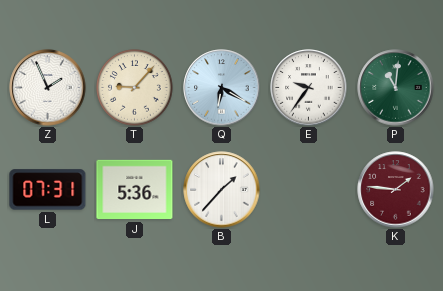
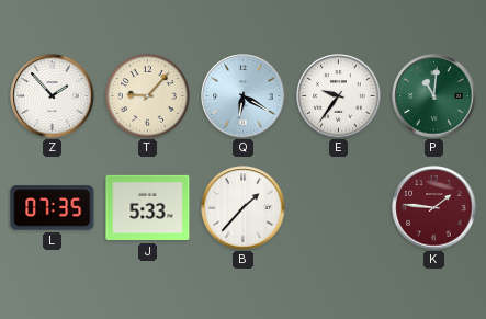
Z: 1:56 -> 1:53 (53, 96)
L: 07:31 -> 07:35 (53, 208)
J: 5:36 -> 5:33 (148, 208)
